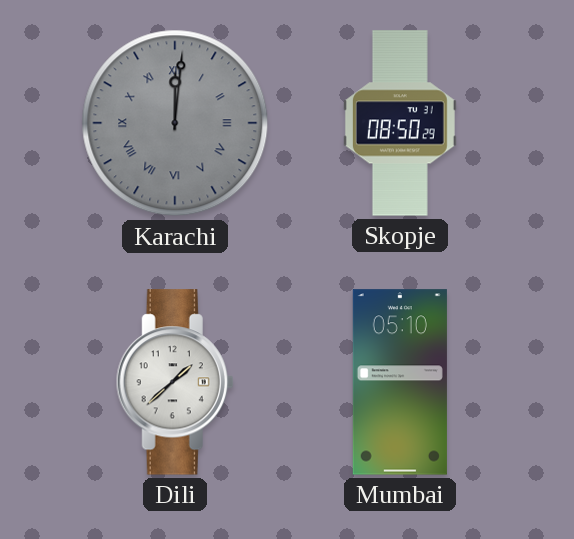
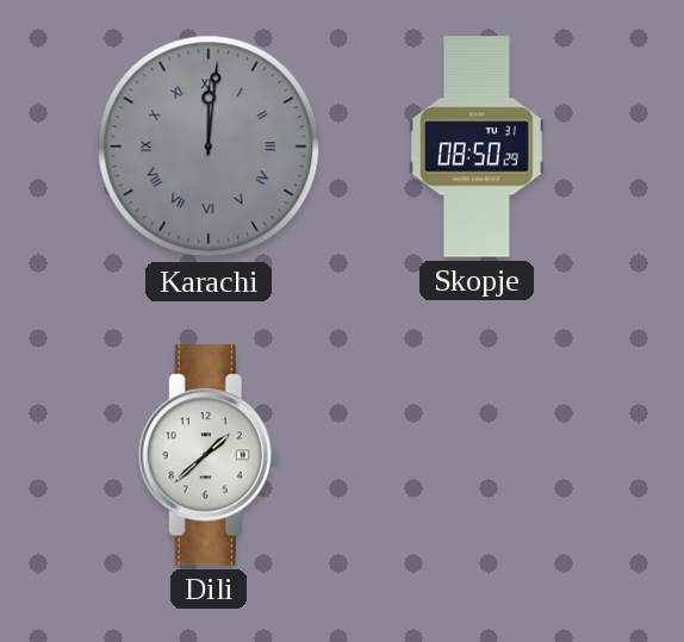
Mumbai: 05:10 -> none (400, 382)
